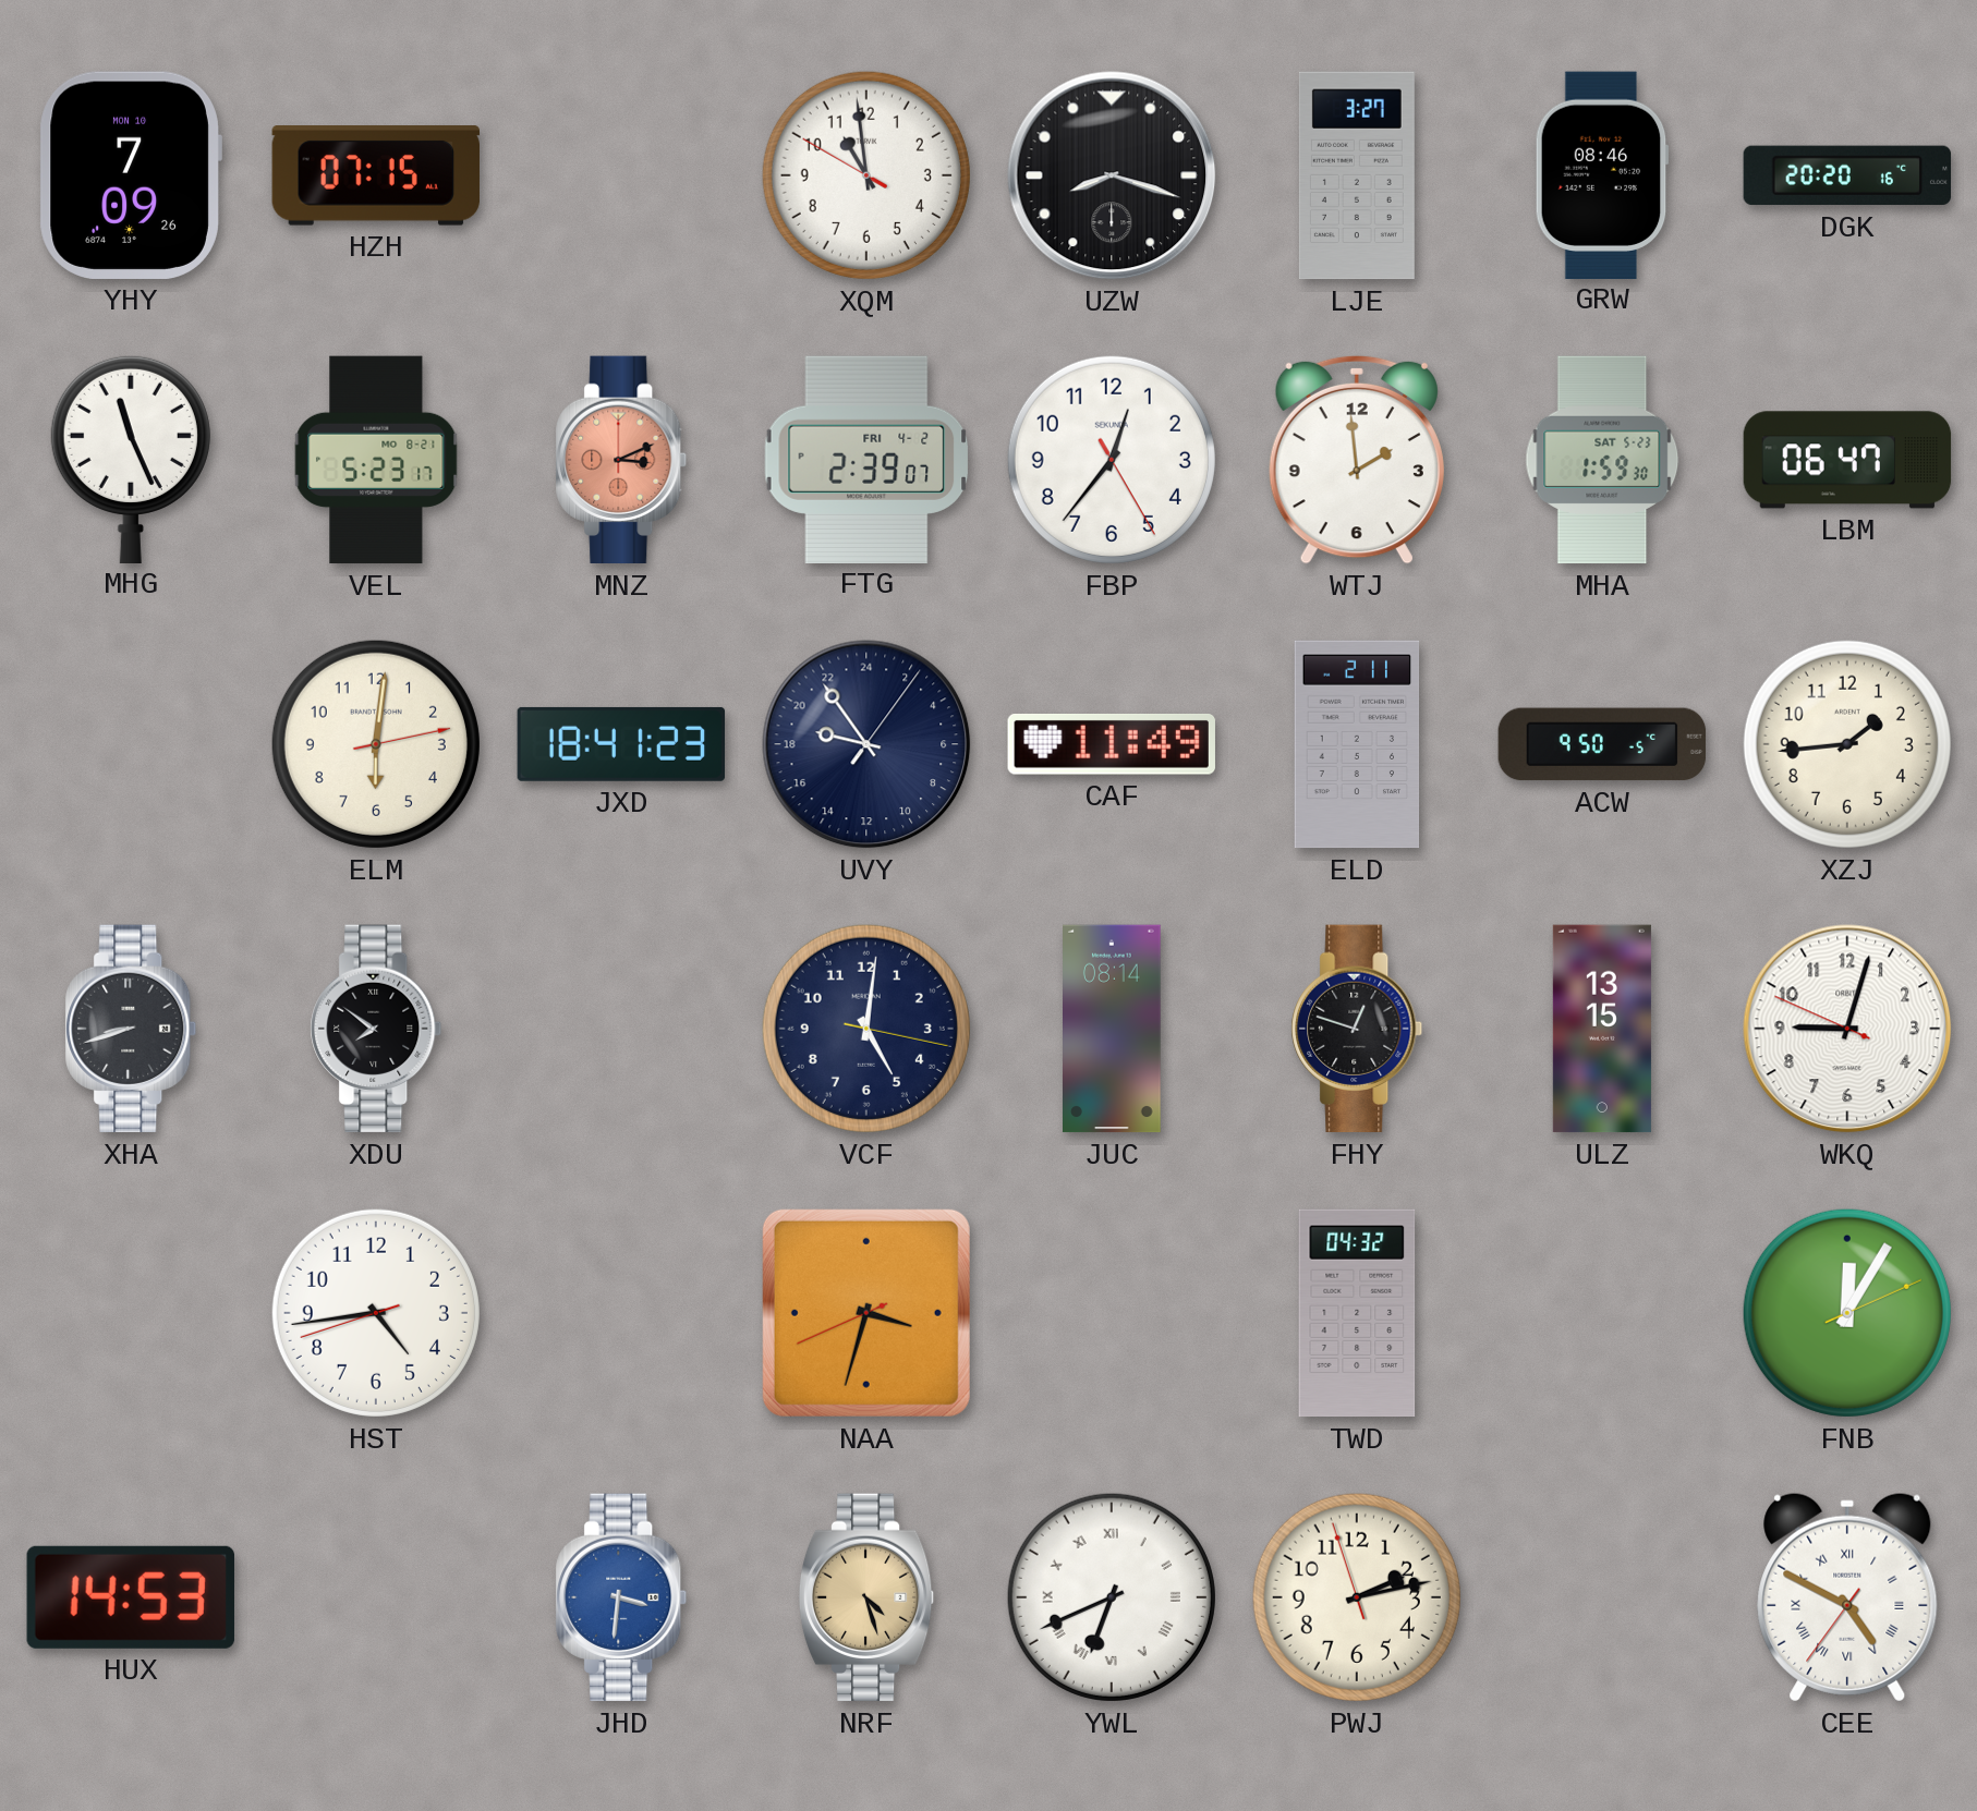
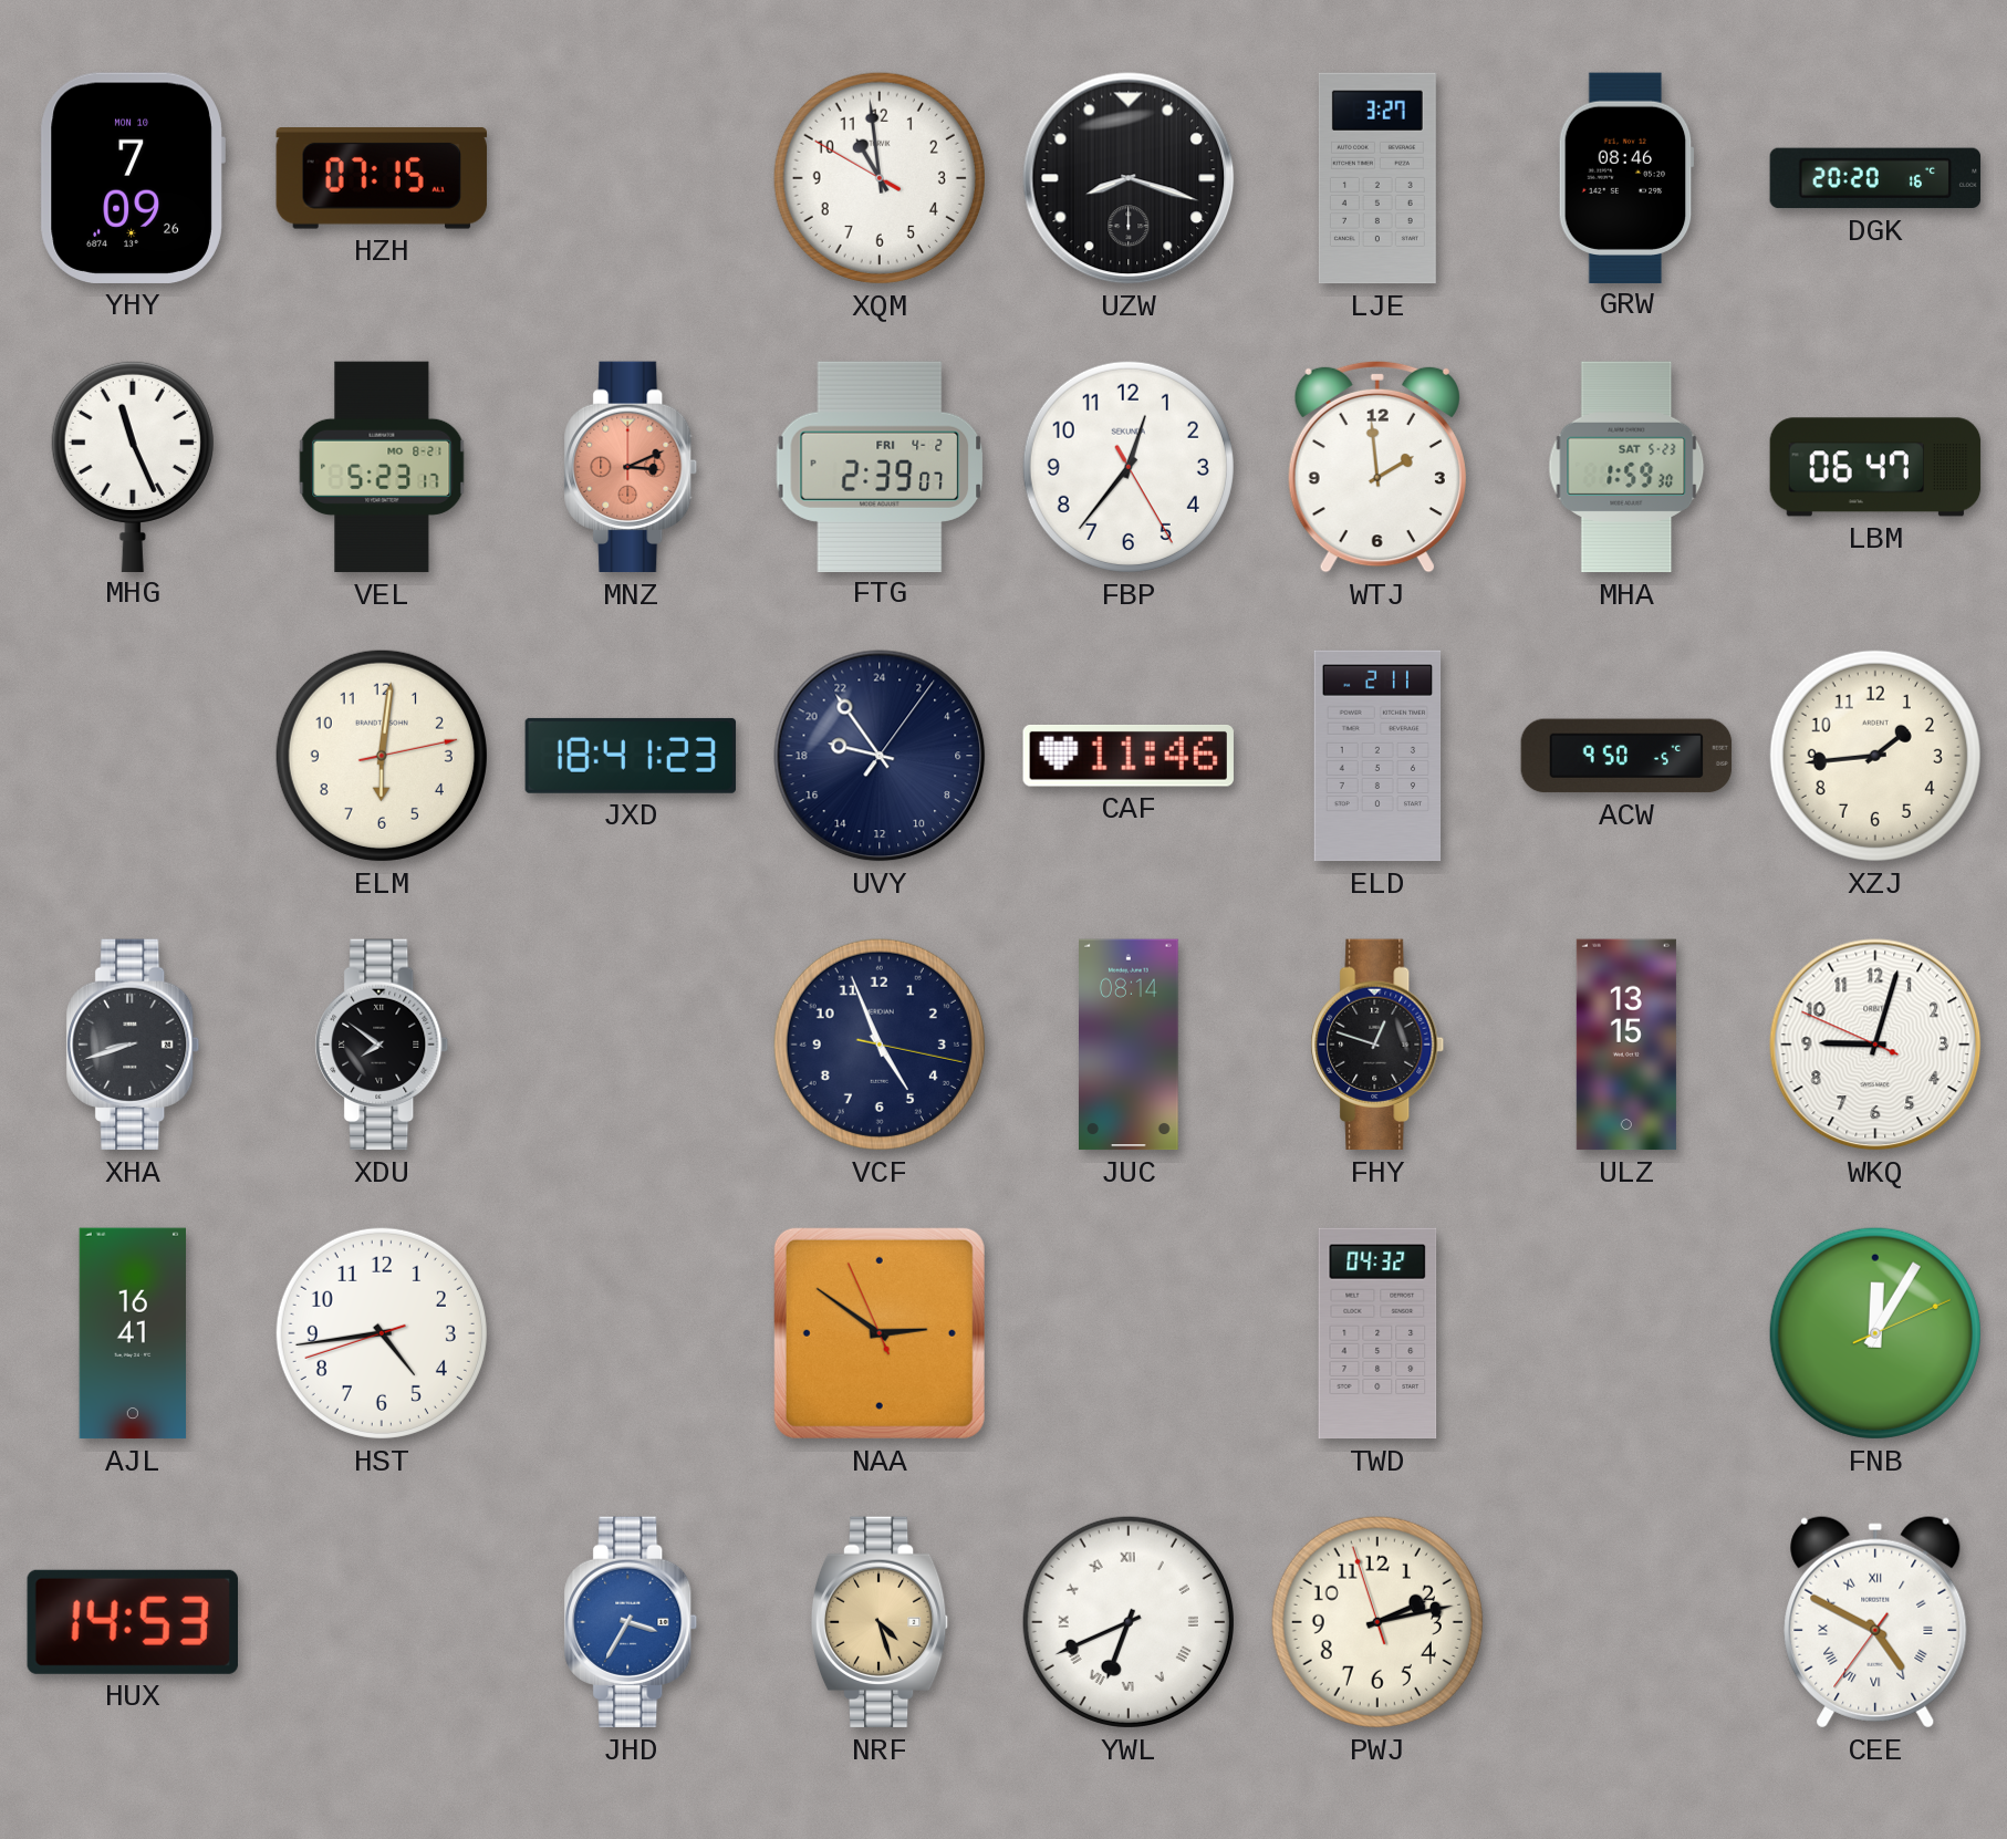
CAF: 11:49 -> 11:46 (1129, 757)
VCF: 5:01 -> 4:56 (880, 1045)
AJL: none -> 16:41 (132, 1333)
NAA: 3:32 -> 2:50 (880, 1333)
JHD: 3:31 -> 3:35 (631, 1622)
